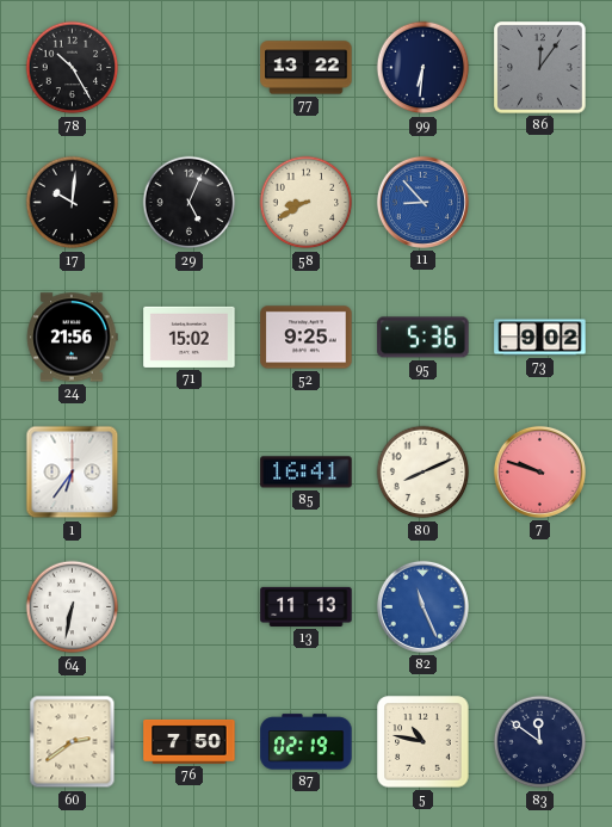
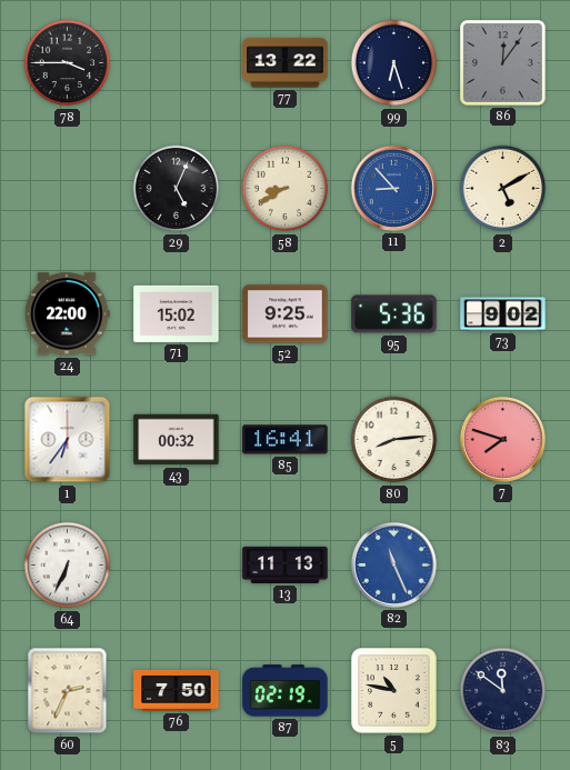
78: 10:25 -> 3:45 (68, 63)
99: 6:31 -> 6:27 (394, 63)
17: 10:01 -> none (73, 203)
2: none -> 5:10 (503, 189)
24: 21:56 -> 22:00 (68, 314)
43: none -> 00:32 (177, 440)
80: 8:11 -> 8:14 (394, 440)
7: 9:48 -> 7:48 (502, 439)
64: 6:32 -> 6:34 (68, 566)
60: 2:39 -> 2:34 (68, 691)
